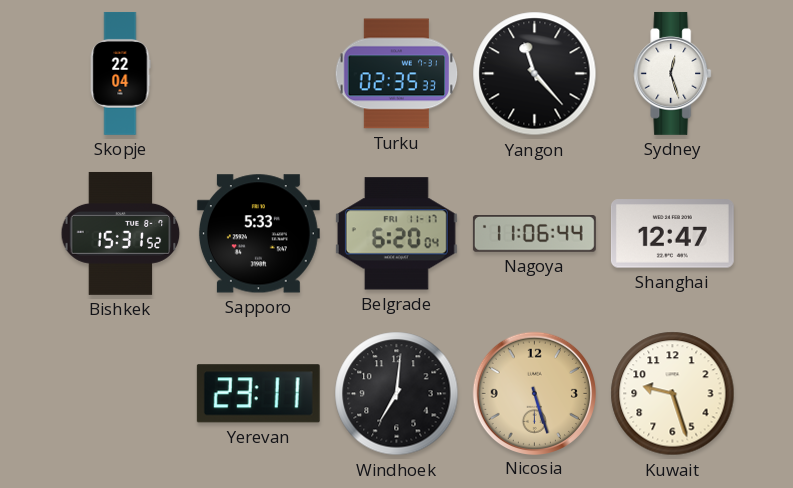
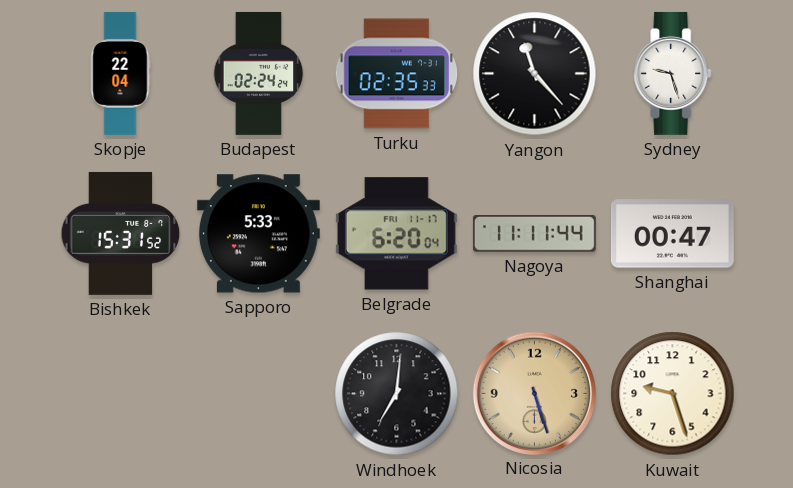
Budapest: none -> 02:24 (259, 73)
Sydney: 12:27 -> 9:27 (673, 73)
Nagoya: 11:06 -> 11:11 (534, 234)
Shanghai: 12:47 -> 00:47 (672, 234)
Yerevan: 23:11 -> none (258, 394)
